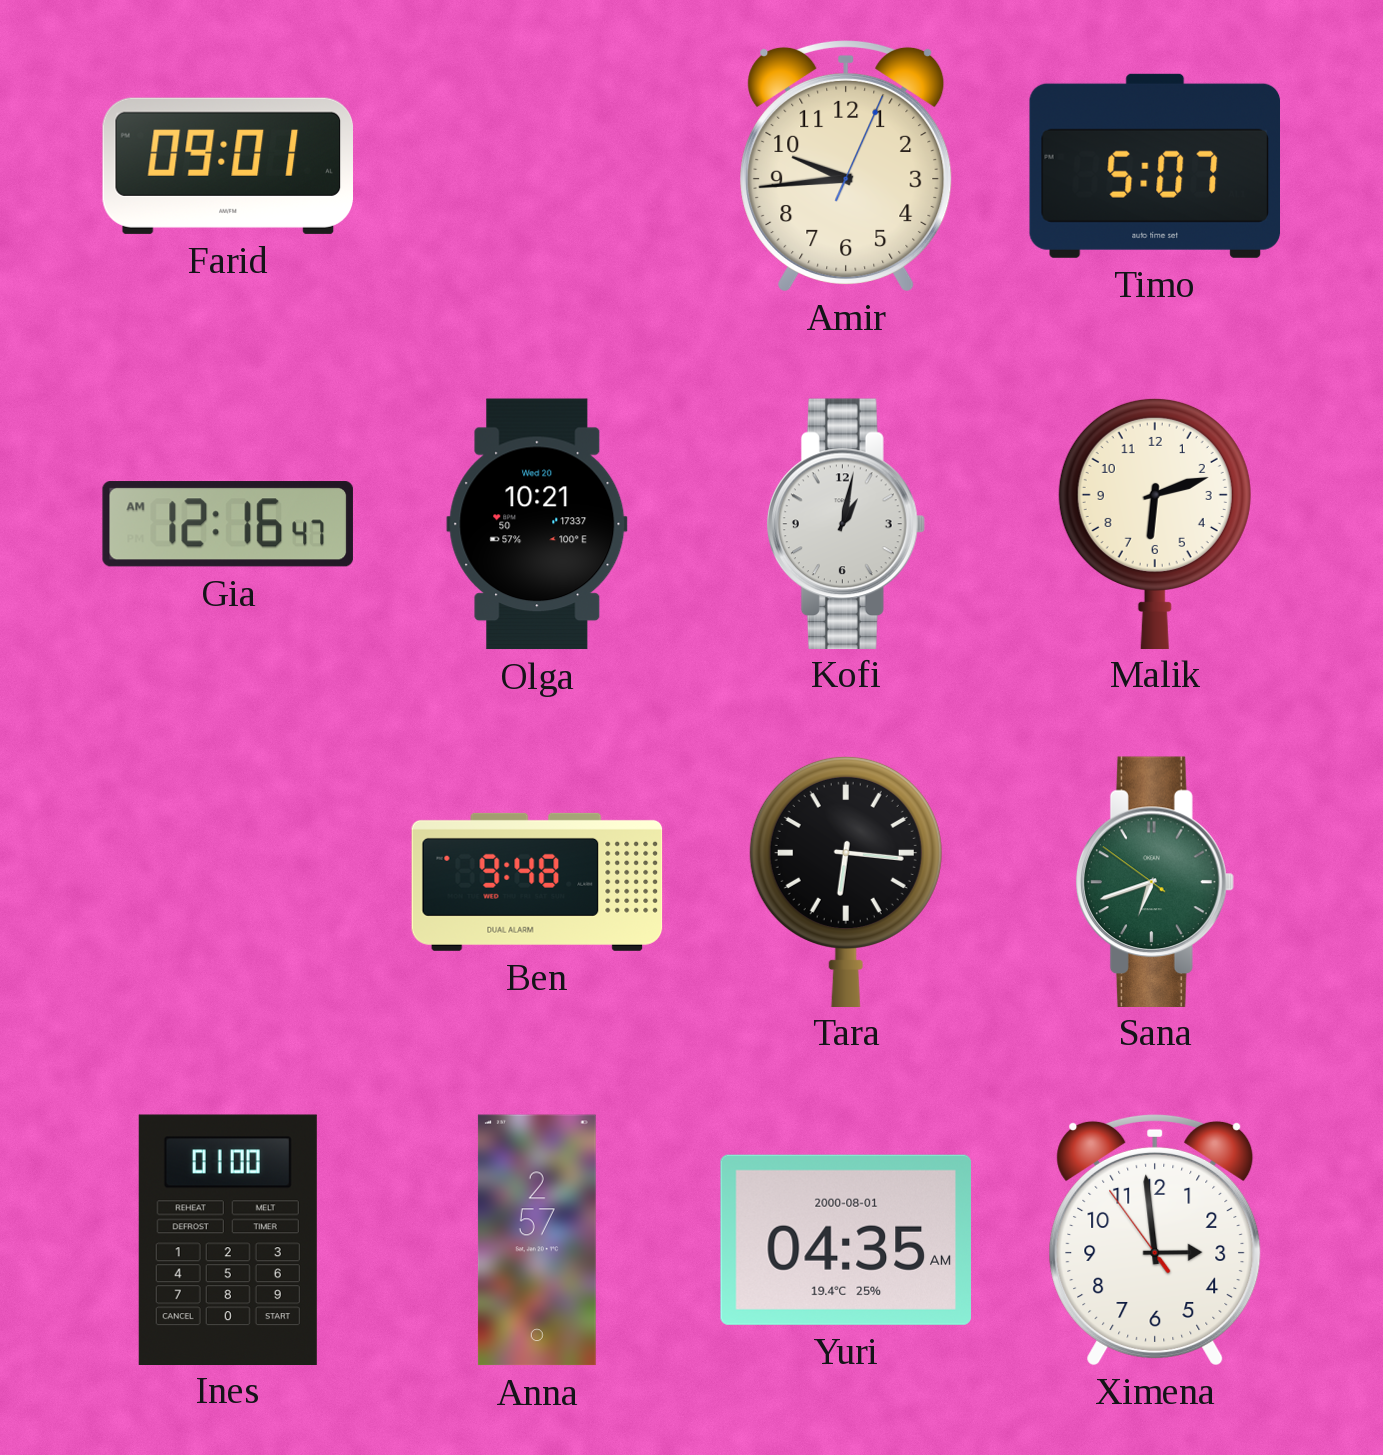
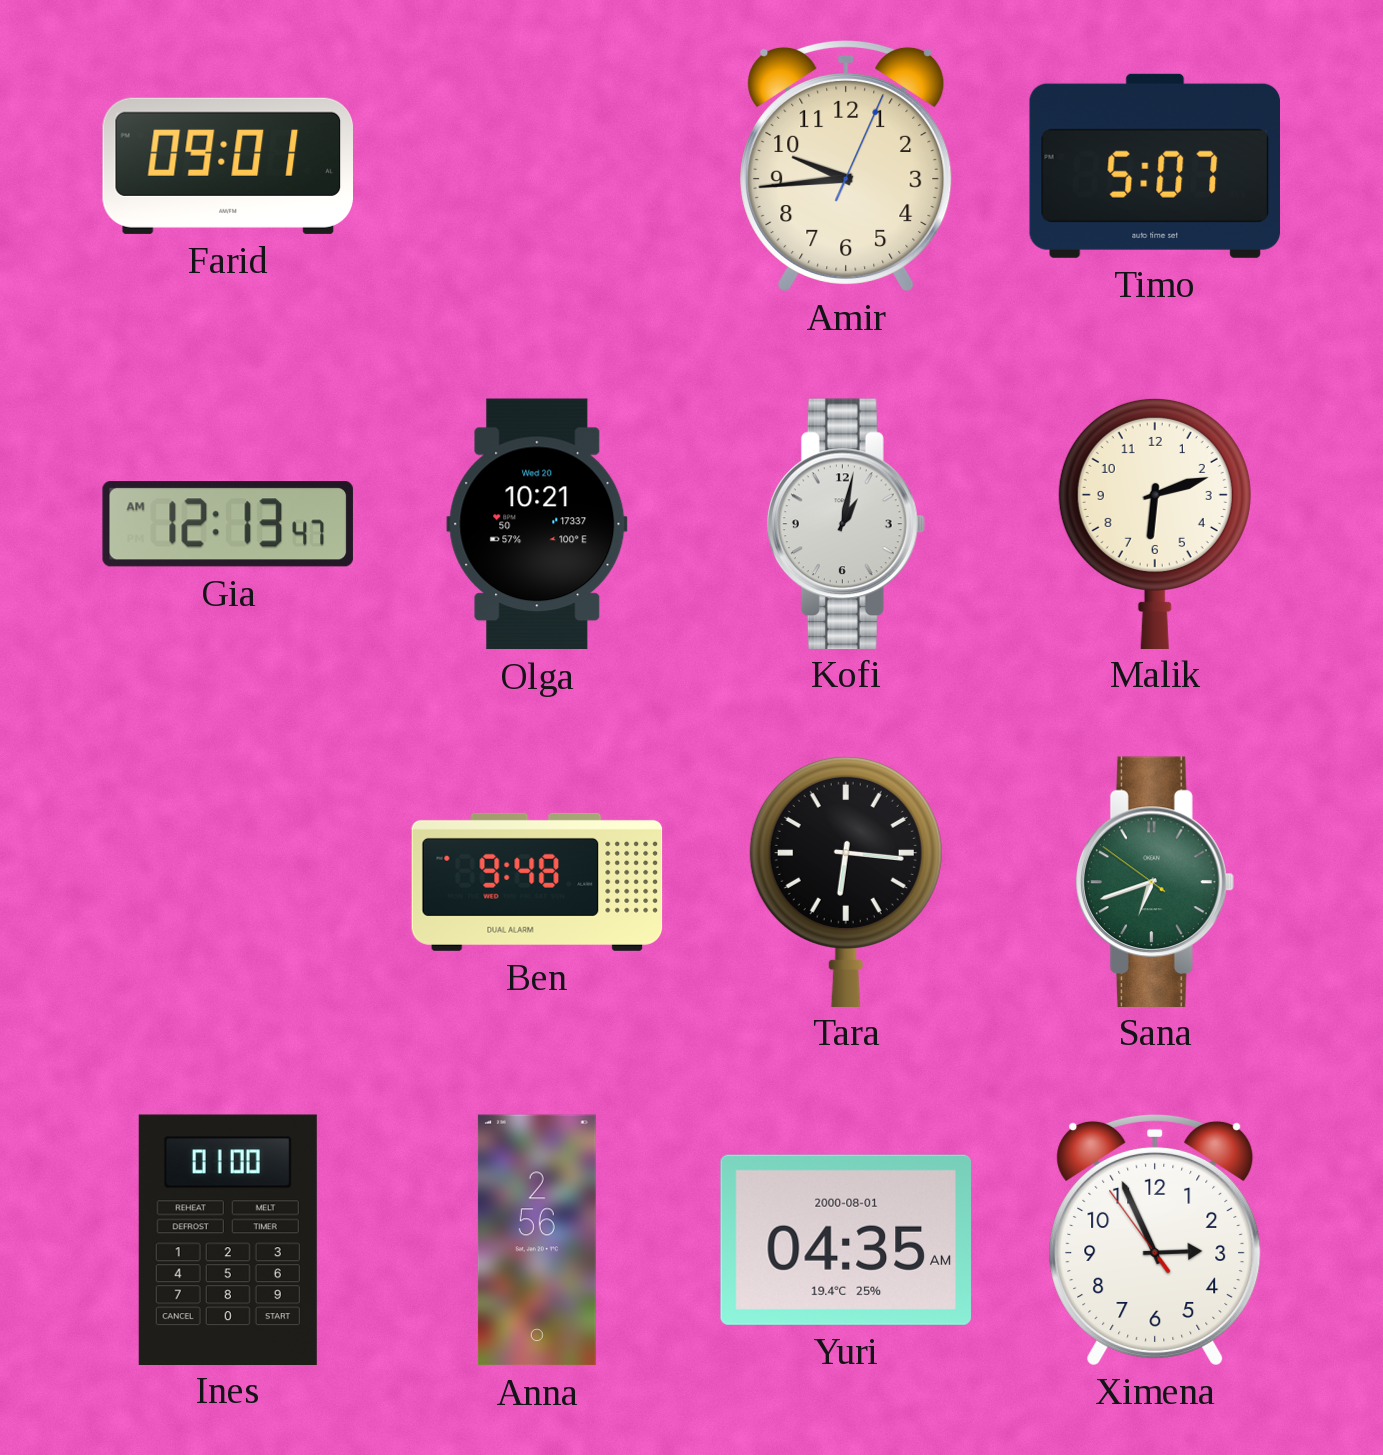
Gia: 12:16 -> 12:13 (228, 524)
Anna: 2:57 -> 2:56 (537, 1240)
Ximena: 2:58 -> 2:55 (1155, 1239)
